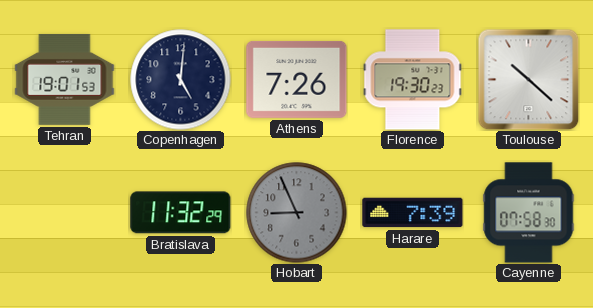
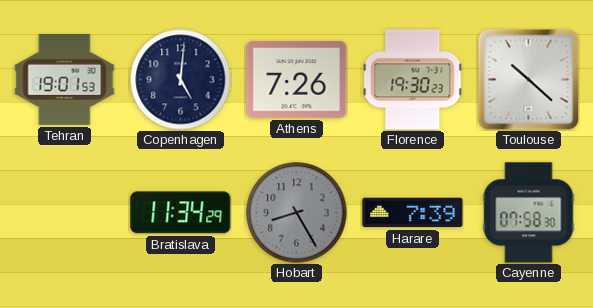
Bratislava: 11:32 -> 11:34 (181, 213)
Hobart: 8:56 -> 8:25 (297, 213)
